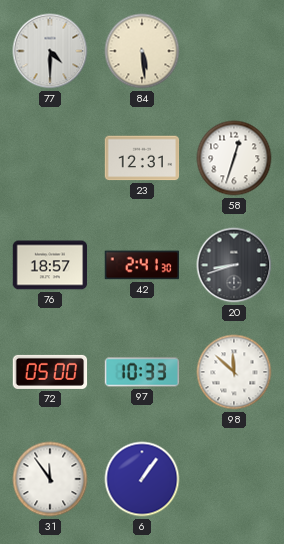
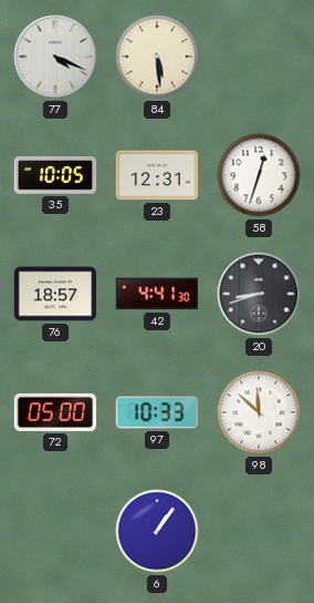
77: 4:30 -> 4:19 (55, 57)
35: none -> 10:05 (55, 176)
42: 2:41 -> 4:41 (157, 294)
31: 11:54 -> none (50, 479)
